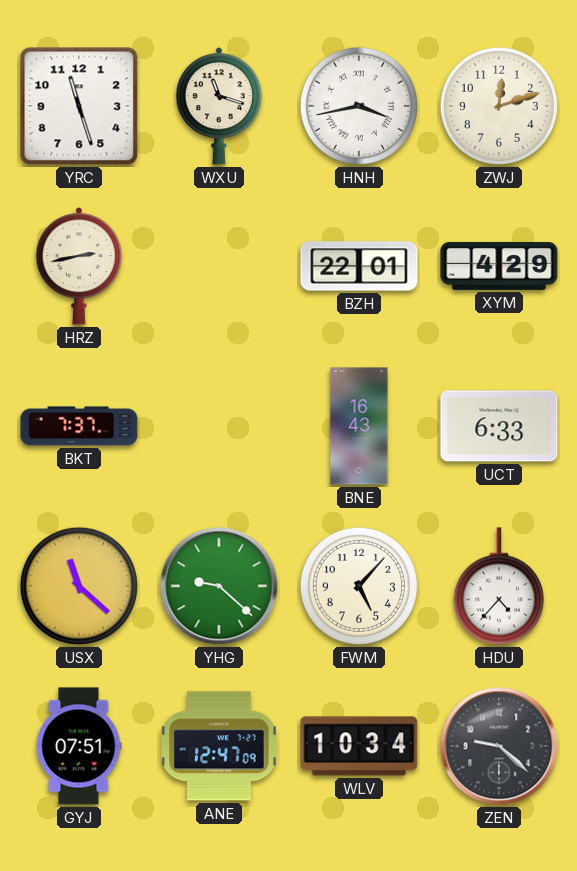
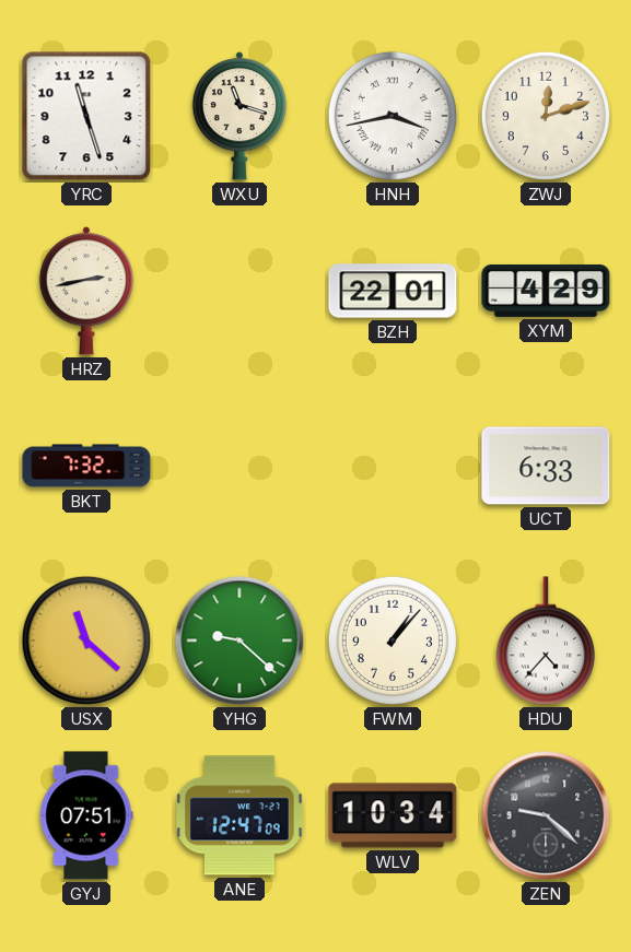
BKT: 7:37 -> 7:32 (86, 466)
BNE: 16:43 -> none (359, 426)
FWM: 5:07 -> 1:07 (393, 640)
